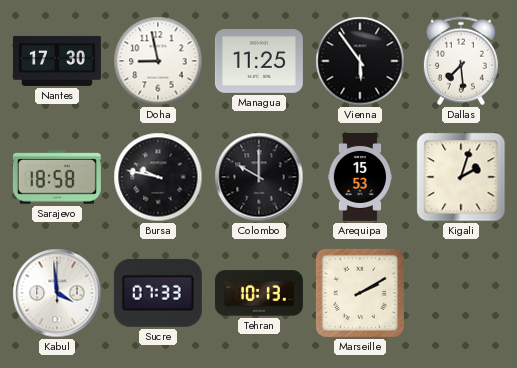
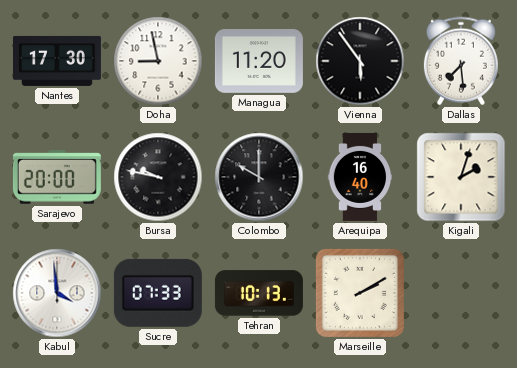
Managua: 11:25 -> 11:20 (259, 62)
Sarajevo: 18:58 -> 20:00 (57, 177)
Arequipa: 15:53 -> 16:40 (360, 177)
